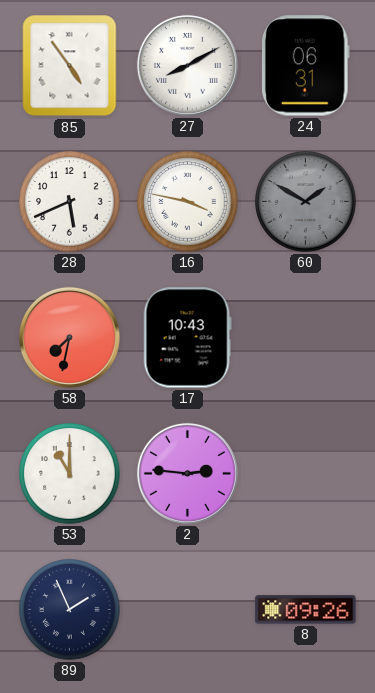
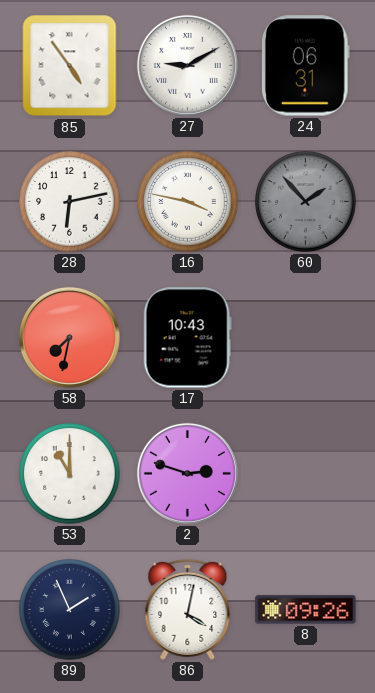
27: 8:10 -> 9:10 (187, 65)
28: 5:41 -> 6:13 (70, 202)
60: 1:50 -> 1:53 (306, 202)
2: 2:46 -> 2:48 (187, 473)
86: none -> 4:02 (188, 609)
